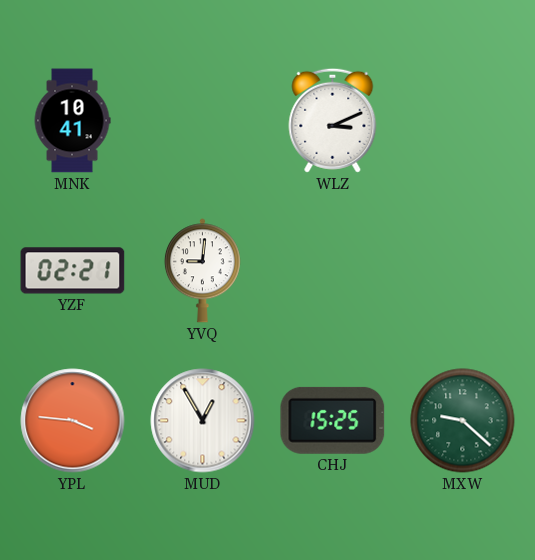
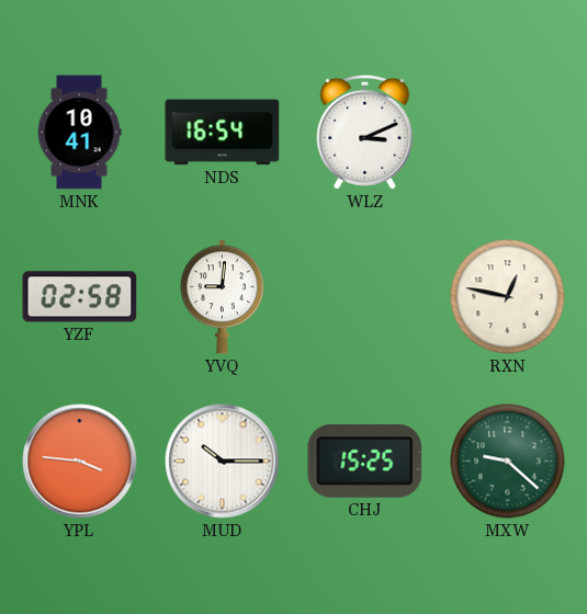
NDS: none -> 16:54 (223, 133)
YZF: 02:21 -> 02:58 (80, 297)
RXN: none -> 12:47 (508, 297)
MUD: 12:55 -> 10:15 (223, 462)
